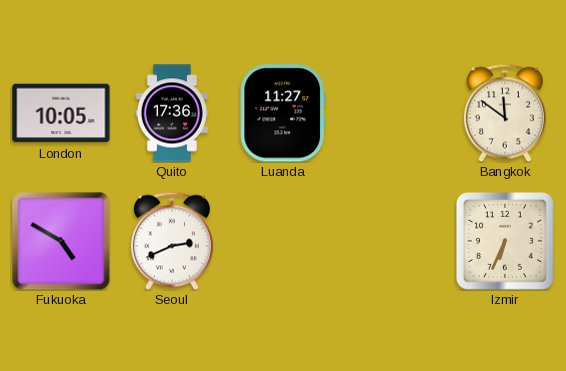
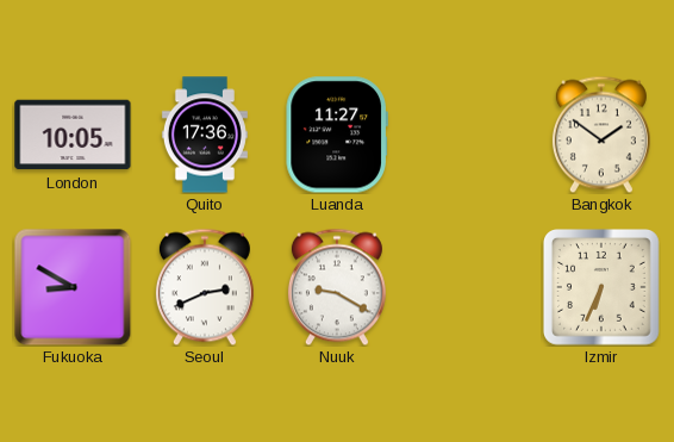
Bangkok: 11:51 -> 1:51 (601, 135)
Fukuoka: 4:50 -> 8:50 (73, 287)
Nuuk: none -> 9:20 (337, 287)
